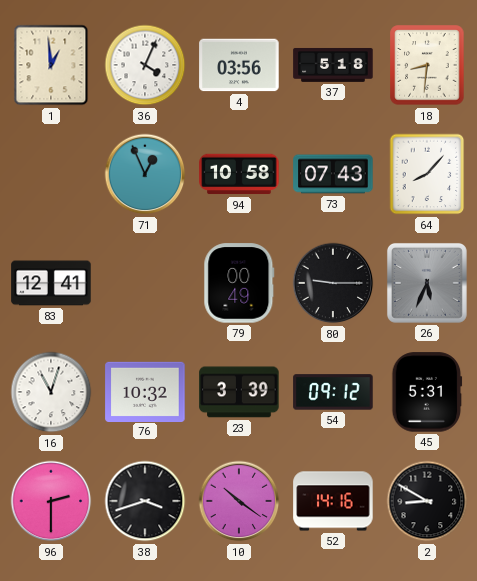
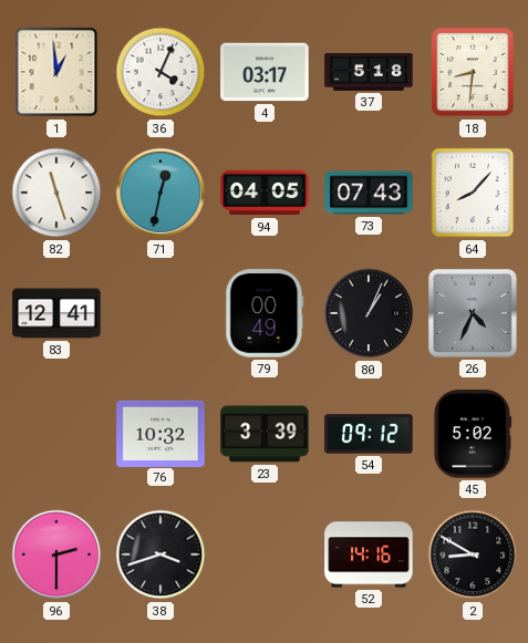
4: 03:56 -> 03:17 (265, 72)
82: none -> 11:27 (56, 193)
71: 12:56 -> 12:32 (161, 193)
94: 10:58 -> 04:05 (265, 193)
80: 9:15 -> 1:04 (369, 313)
26: 5:34 -> 4:34 (473, 313)
16: 11:03 -> none (51, 392)
45: 5:31 -> 5:02 (473, 434)
10: 10:21 -> none (239, 501)
